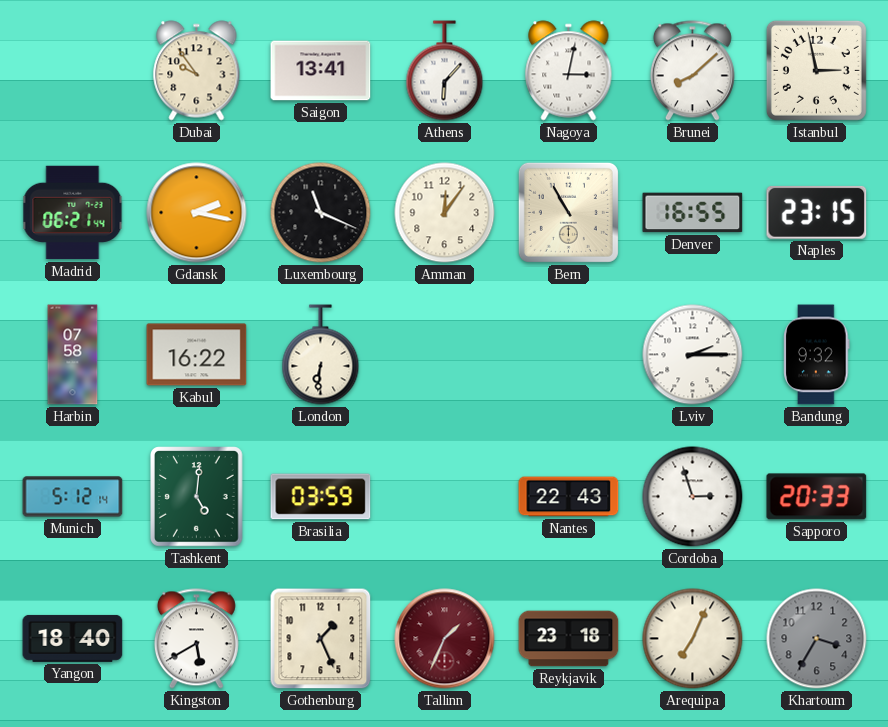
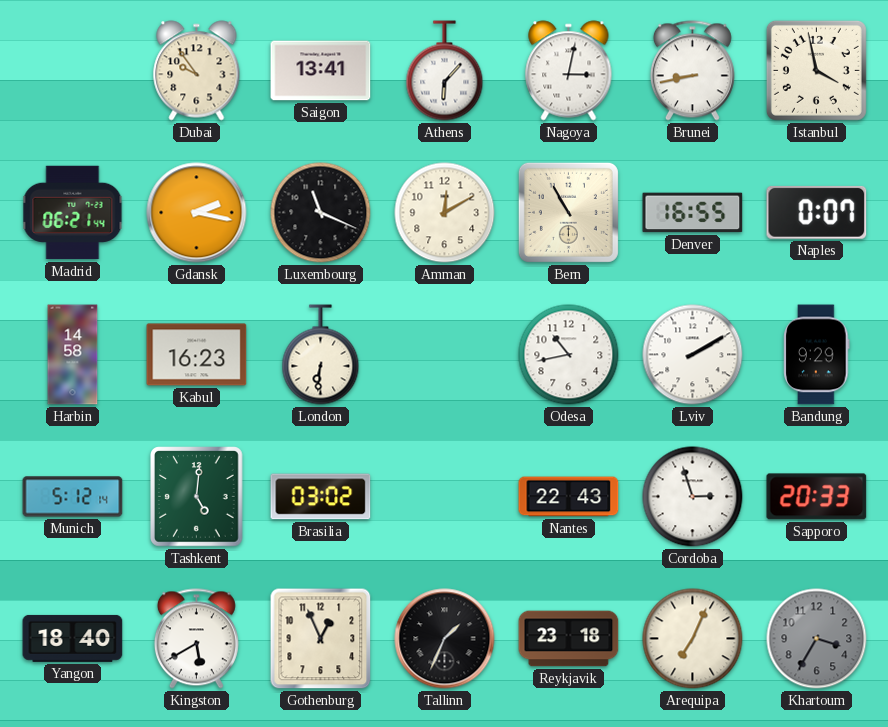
Brunei: 8:08 -> 8:43 (692, 71)
Istanbul: 2:58 -> 3:58 (816, 70)
Amman: 12:06 -> 12:10 (445, 213)
Naples: 23:15 -> 0:07 (817, 212)
Harbin: 07:58 -> 14:58 (73, 355)
Kabul: 16:22 -> 16:23 (197, 355)
Odesa: none -> 10:43 (569, 355)
Lviv: 2:15 -> 2:10 (693, 355)
Bandung: 9:32 -> 9:29 (817, 355)
Brasilia: 03:59 -> 03:02 (321, 497)
Gothenburg: 1:26 -> 12:56 (321, 639)
Tallinn dial: burgundy -> black (445, 639)
